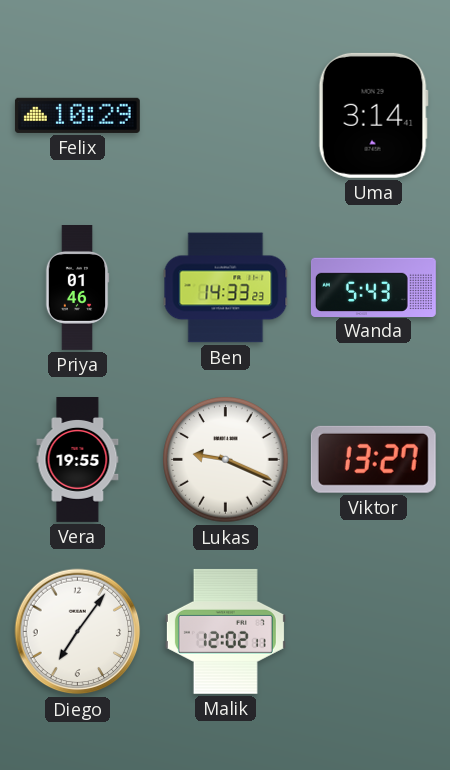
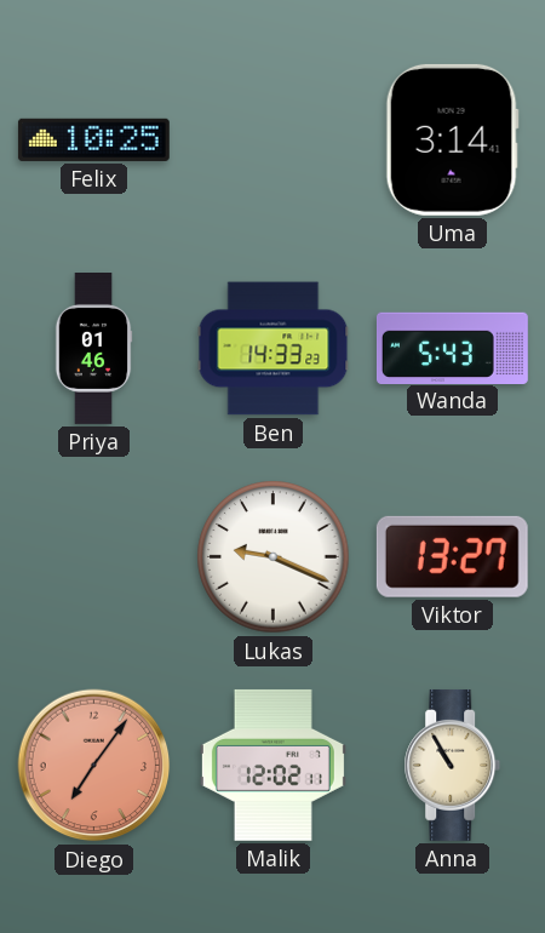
Felix: 10:29 -> 10:25 (93, 139)
Vera: 19:55 -> none (78, 460)
Diego dial: white -> salmon (94, 766)
Anna: none -> 10:55 (453, 765)
